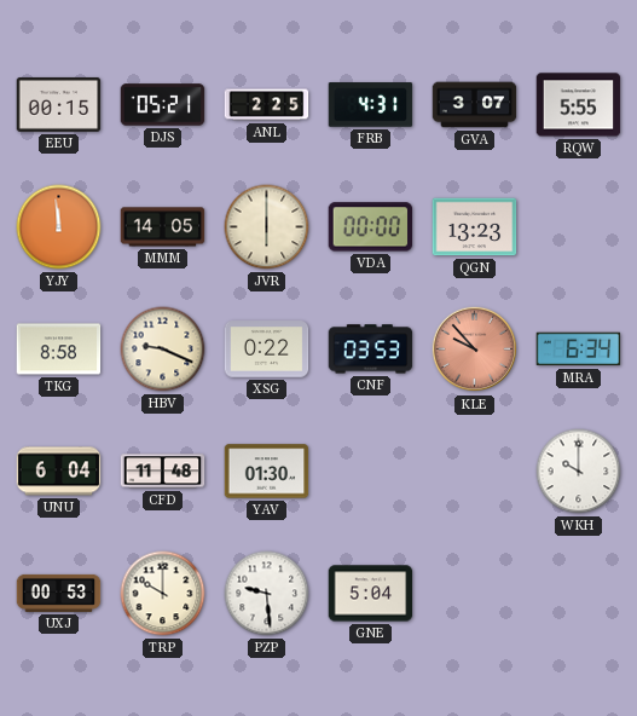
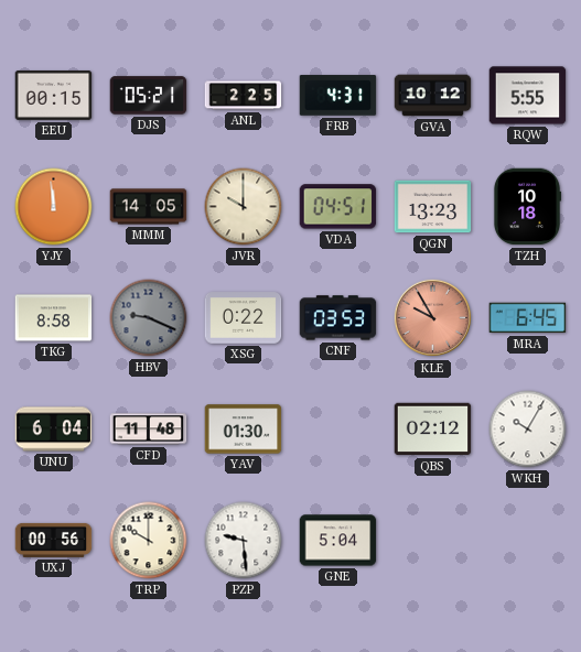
GVA: 3:07 -> 10:12 (433, 96)
JVR: 6:00 -> 10:00 (244, 207)
VDA: 00:00 -> 04:51 (338, 207)
TZH: none -> 10:18 (527, 207)
HBV dial: cream -> grey (149, 318)
KLE: 9:53 -> 9:55 (433, 318)
MRA: 6:34 -> 6:45 (528, 318)
QBS: none -> 02:12 (433, 430)
WKH: 10:00 -> 10:05 (528, 430)
UXJ: 00:53 -> 00:56 (54, 540)
